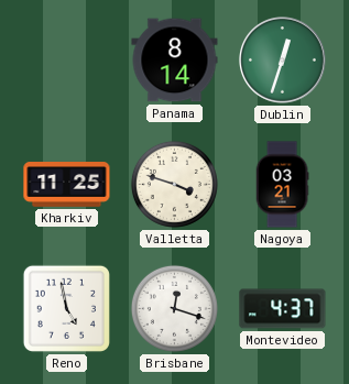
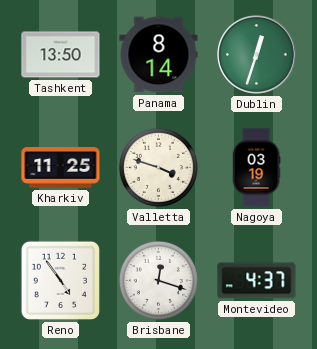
Tashkent: none -> 13:50 (61, 55)
Nagoya: 03:21 -> 03:19 (256, 168)
Reno: 4:58 -> 4:54 (60, 280)
